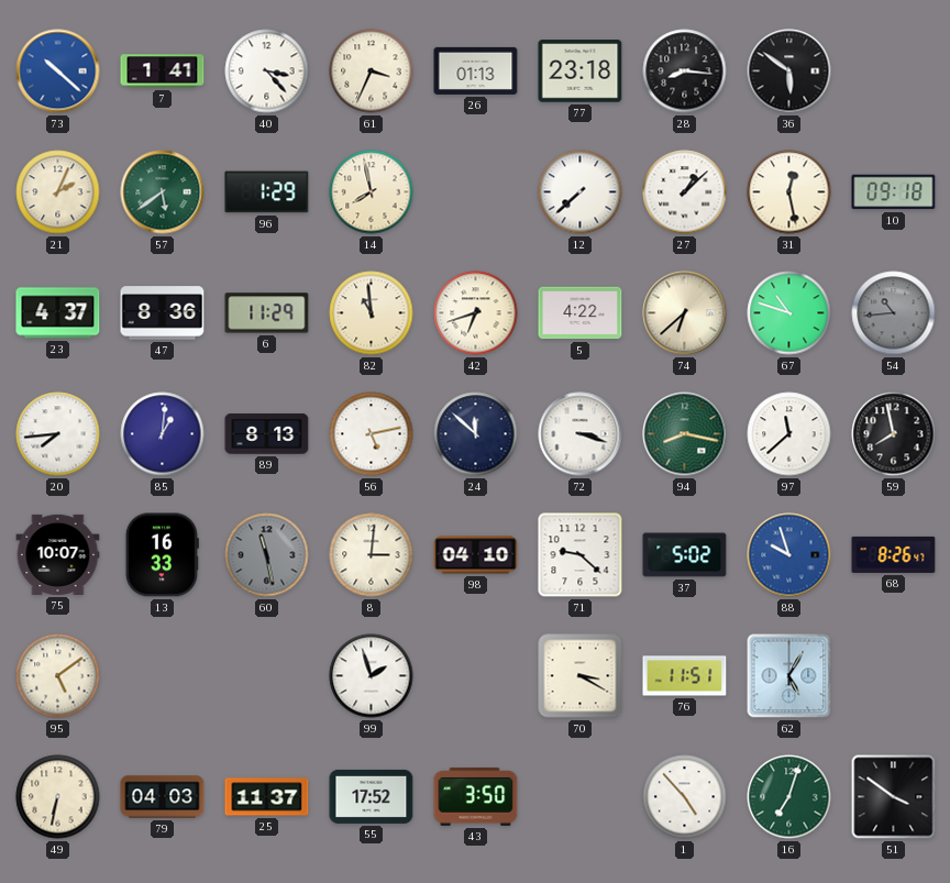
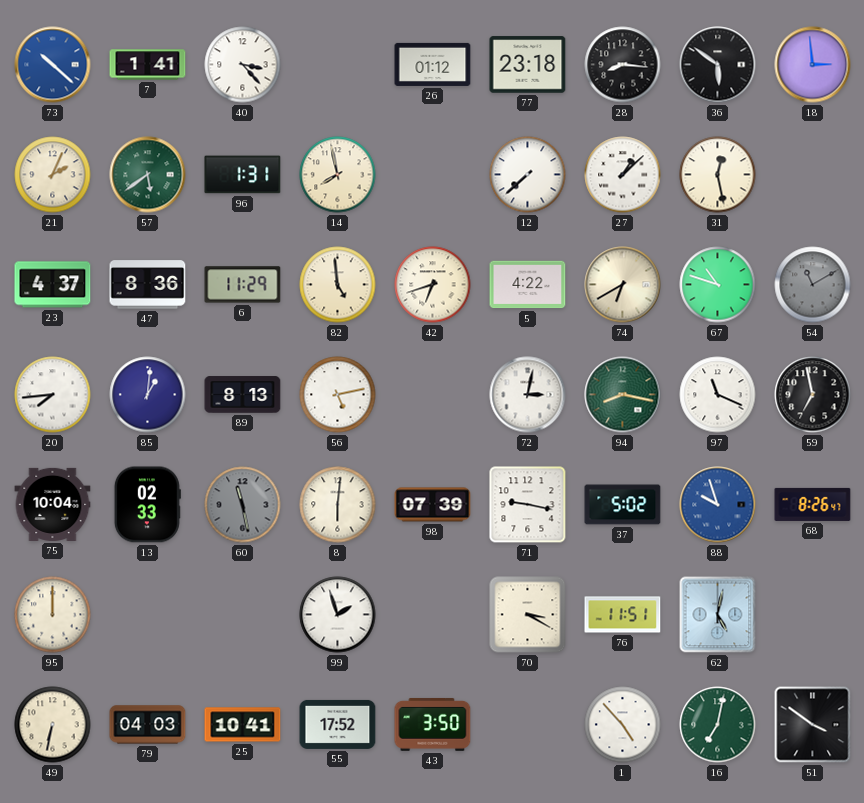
61: 3:34 -> none (372, 71)
26: 01:13 -> 01:12 (433, 64)
18: none -> 2:59 (813, 65)
96: 1:29 -> 1:31 (243, 175)
10: 09:18 -> none (894, 192)
82: 10:59 -> 4:59 (338, 285)
74: 6:38 -> 6:40 (623, 285)
54: 10:44 -> 11:10 (813, 285)
24: 11:52 -> none (476, 434)
72: 3:18 -> 3:02 (528, 395)
97: 11:38 -> 11:19 (718, 395)
59: 7:58 -> 6:58 (813, 395)
75: 10:07 -> 10:04 (53, 504)
13: 16:33 -> 02:33 (147, 505)
8: 3:01 -> 6:01 (338, 505)
98: 04:10 -> 07:39 (433, 505)
71: 9:22 -> 9:17 (528, 505)
95: 5:09 -> 12:00 (53, 615)
62: 5:05 -> 5:02 (718, 615)
25: 11:37 -> 10:41 (243, 725)
16: 7:03 -> 7:02 (718, 725)
